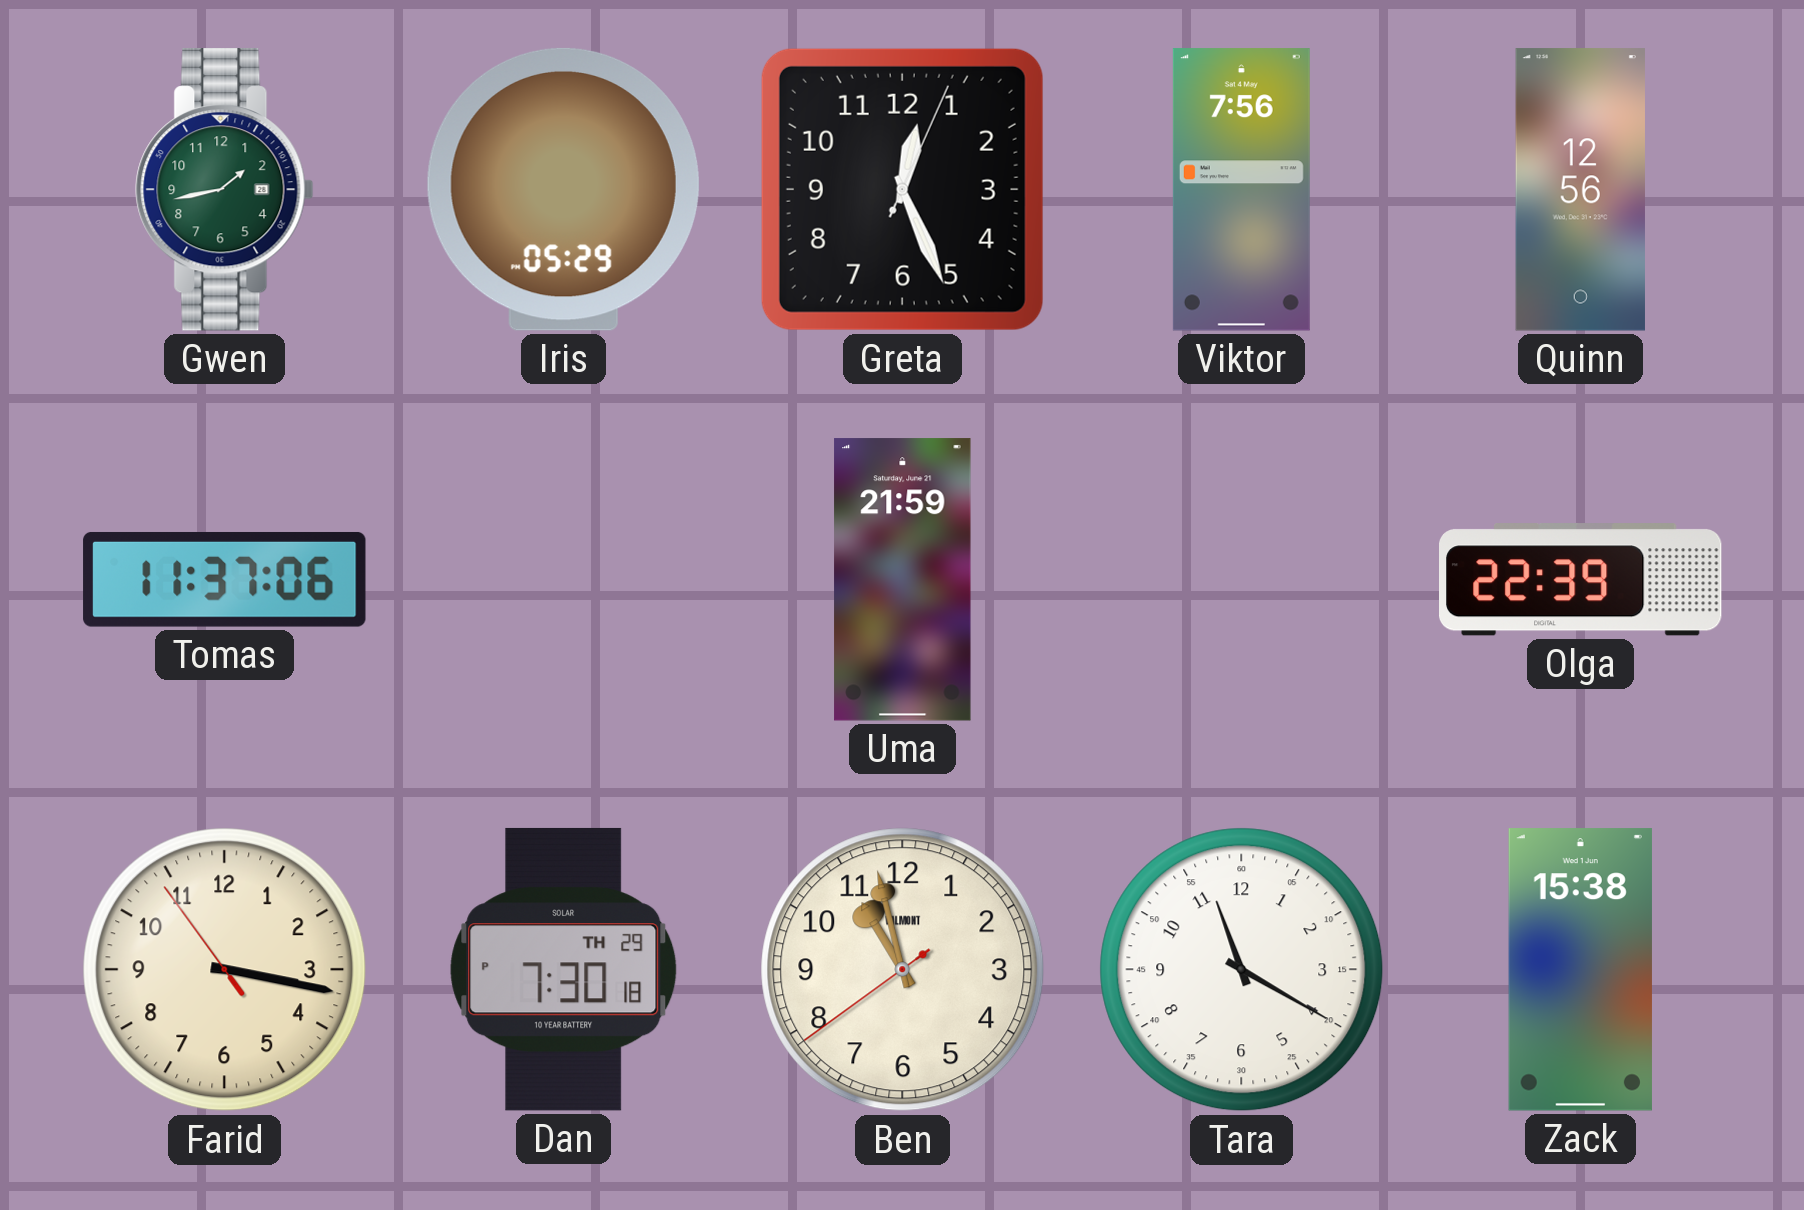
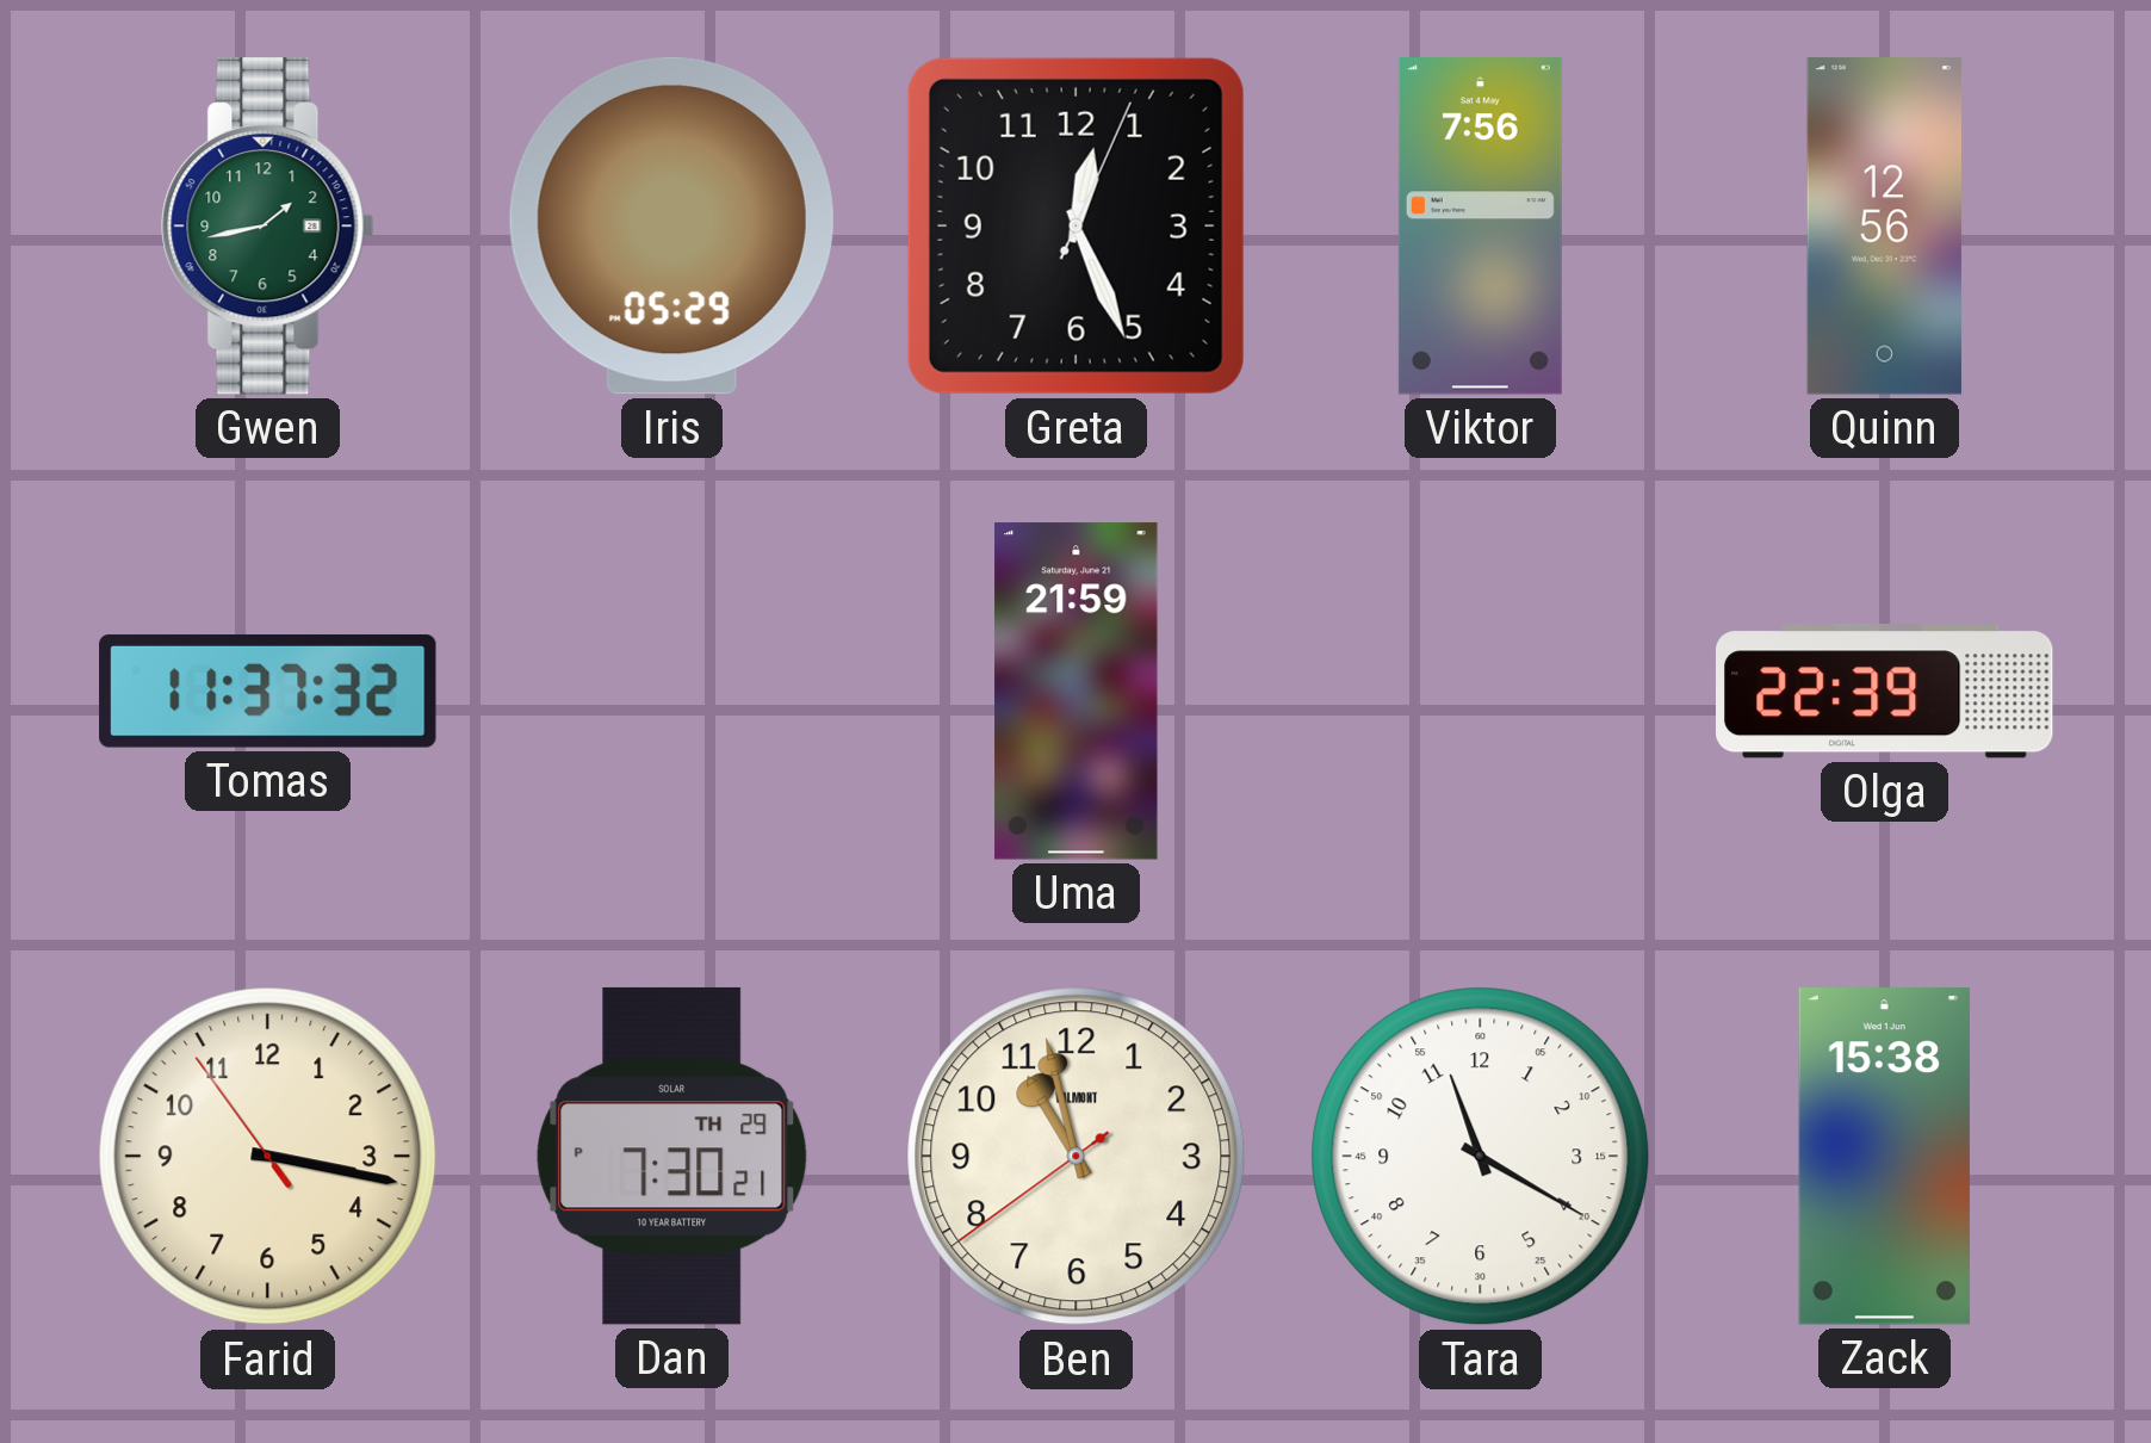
Tomas: 11:37:06 -> 11:37:32 (268, 690)
Dan: 7:30:18 PM -> 7:30:21 PM (672, 1156)
